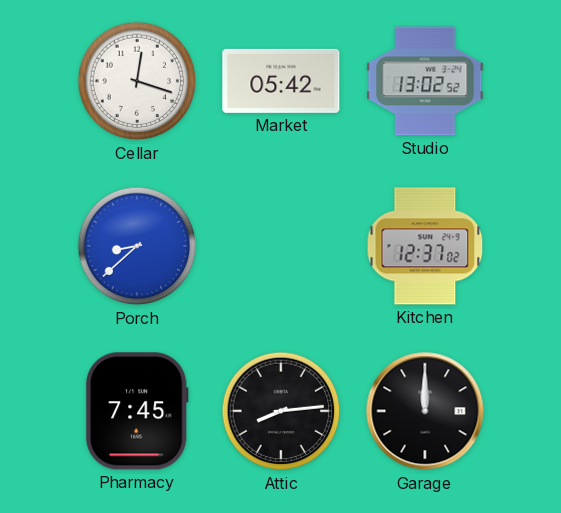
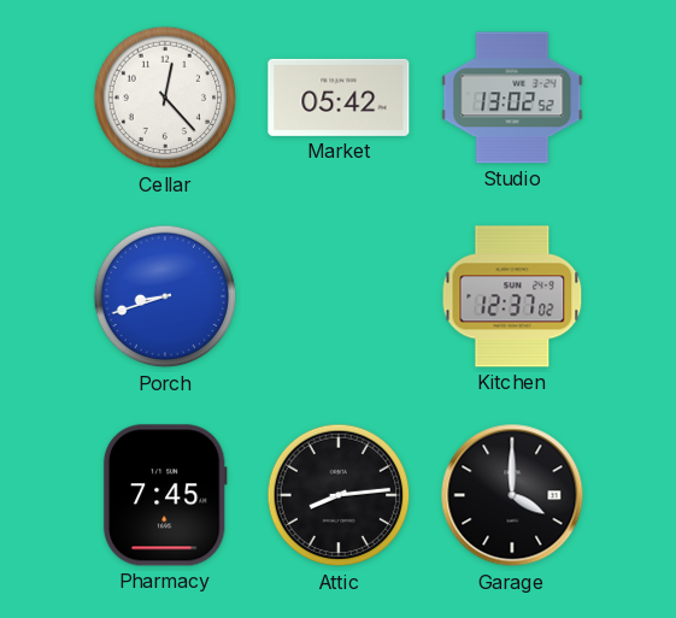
Cellar: 12:18 -> 12:23 (165, 98)
Porch: 8:38 -> 8:42 (165, 296)
Garage: 12:00 -> 4:00 (512, 495)
